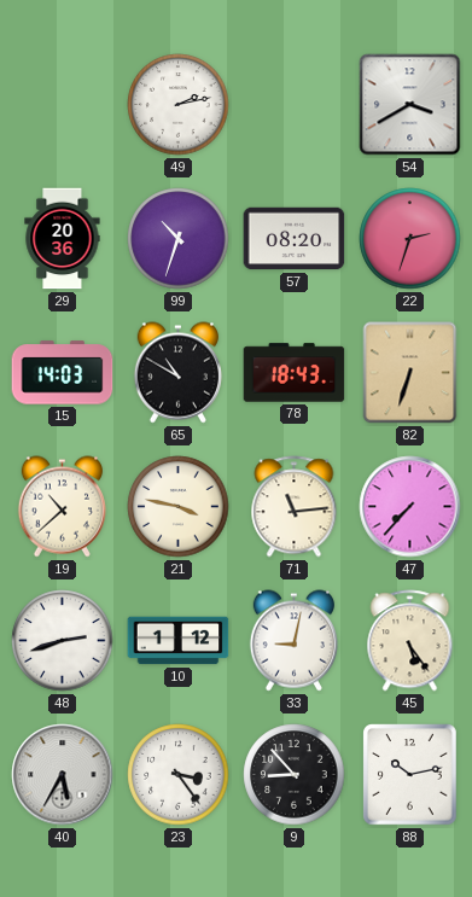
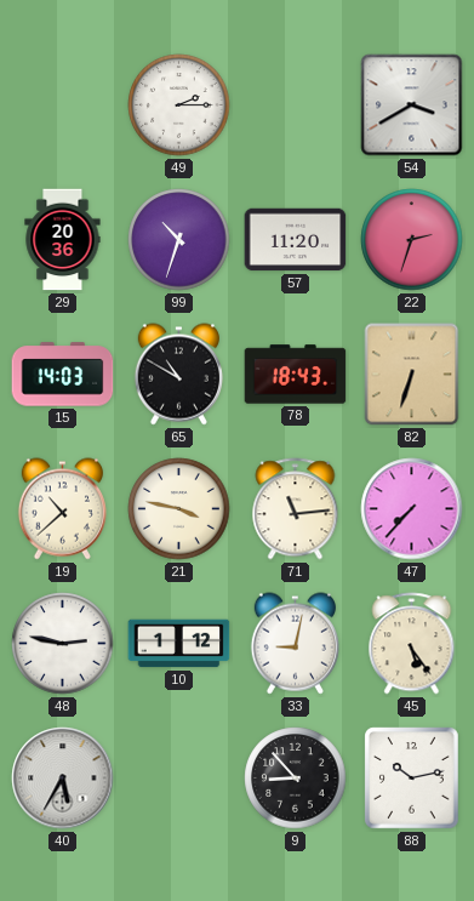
49: 2:13 -> 2:15 (179, 106)
57: 08:20 -> 11:20 (296, 240)
48: 2:42 -> 2:47 (63, 644)
23: 3:24 -> none (179, 775)
